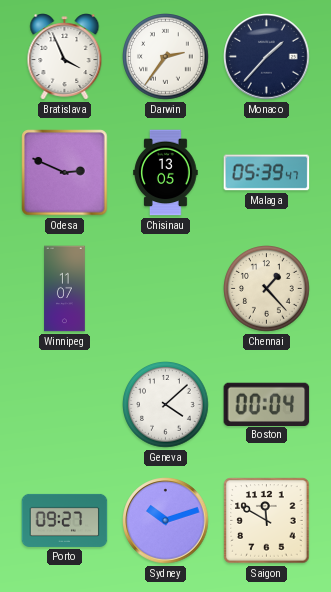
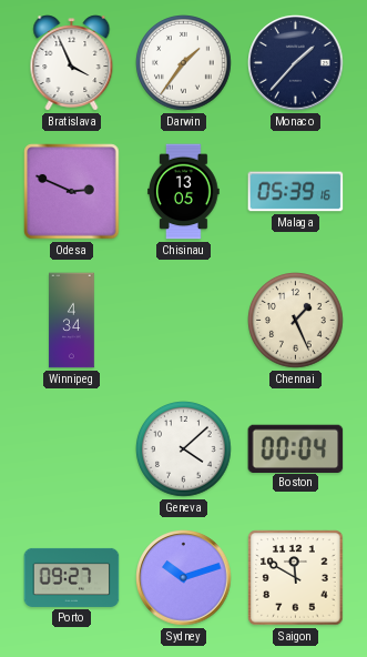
Darwin: 2:36 -> 1:36 (184, 63)
Malaga: 05:39:47 -> 05:39:16 (296, 192)
Winnipeg: 11:07 -> 4:34 (72, 321)
Chennai: 1:23 -> 1:26 (296, 321)
